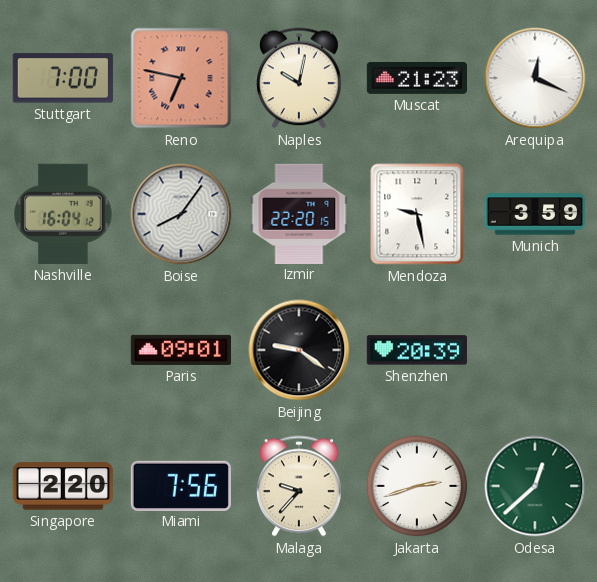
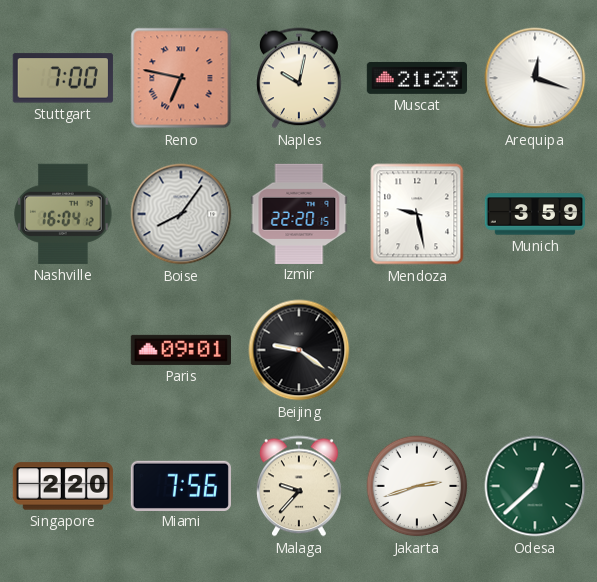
Arequipa: 12:19 -> 12:18 (535, 78)
Shenzhen: 20:39 -> none (417, 350)
